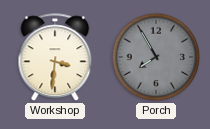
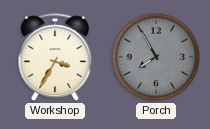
Workshop: 3:31 -> 3:35 (55, 58)
